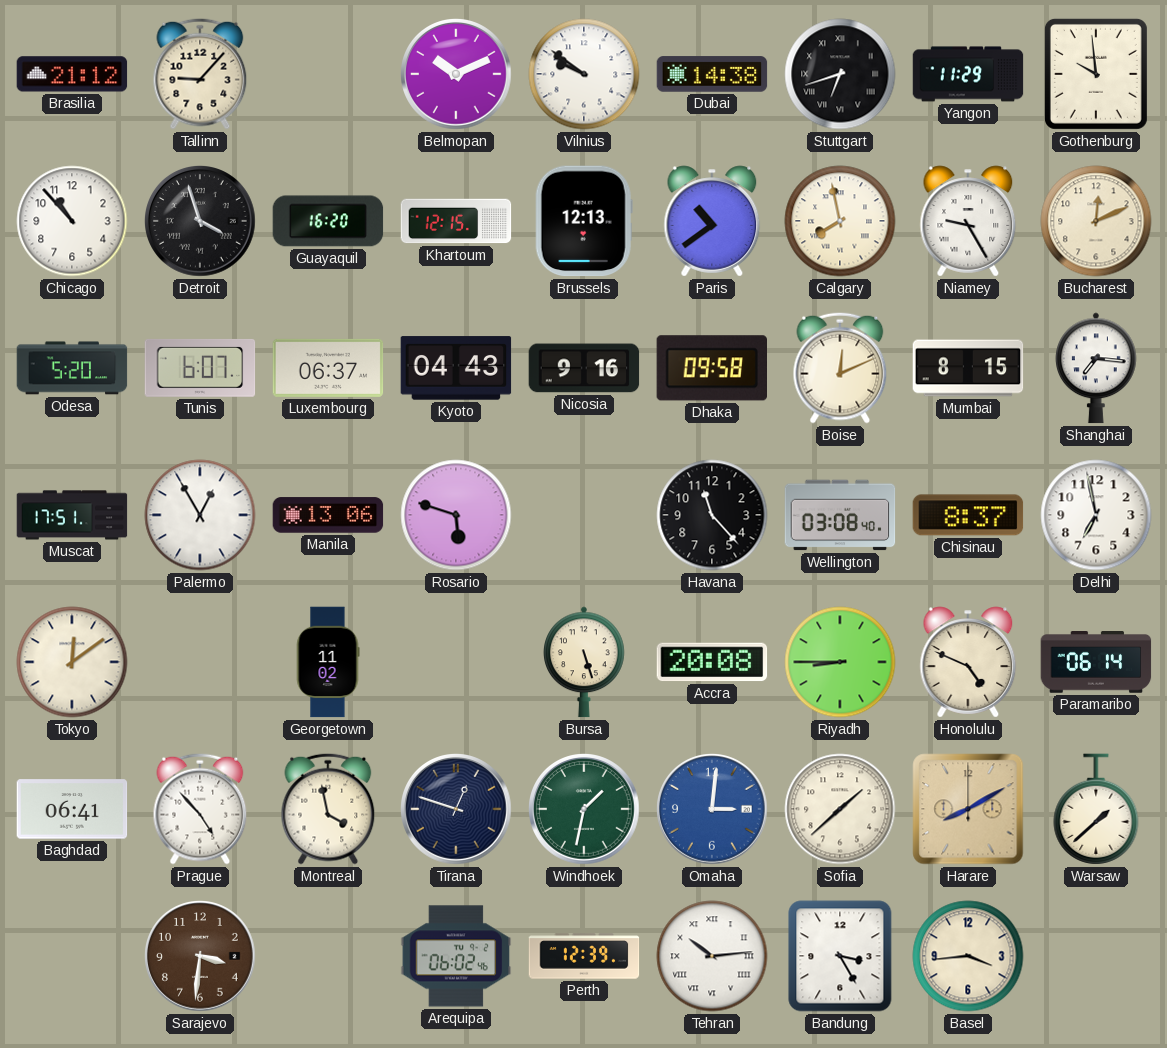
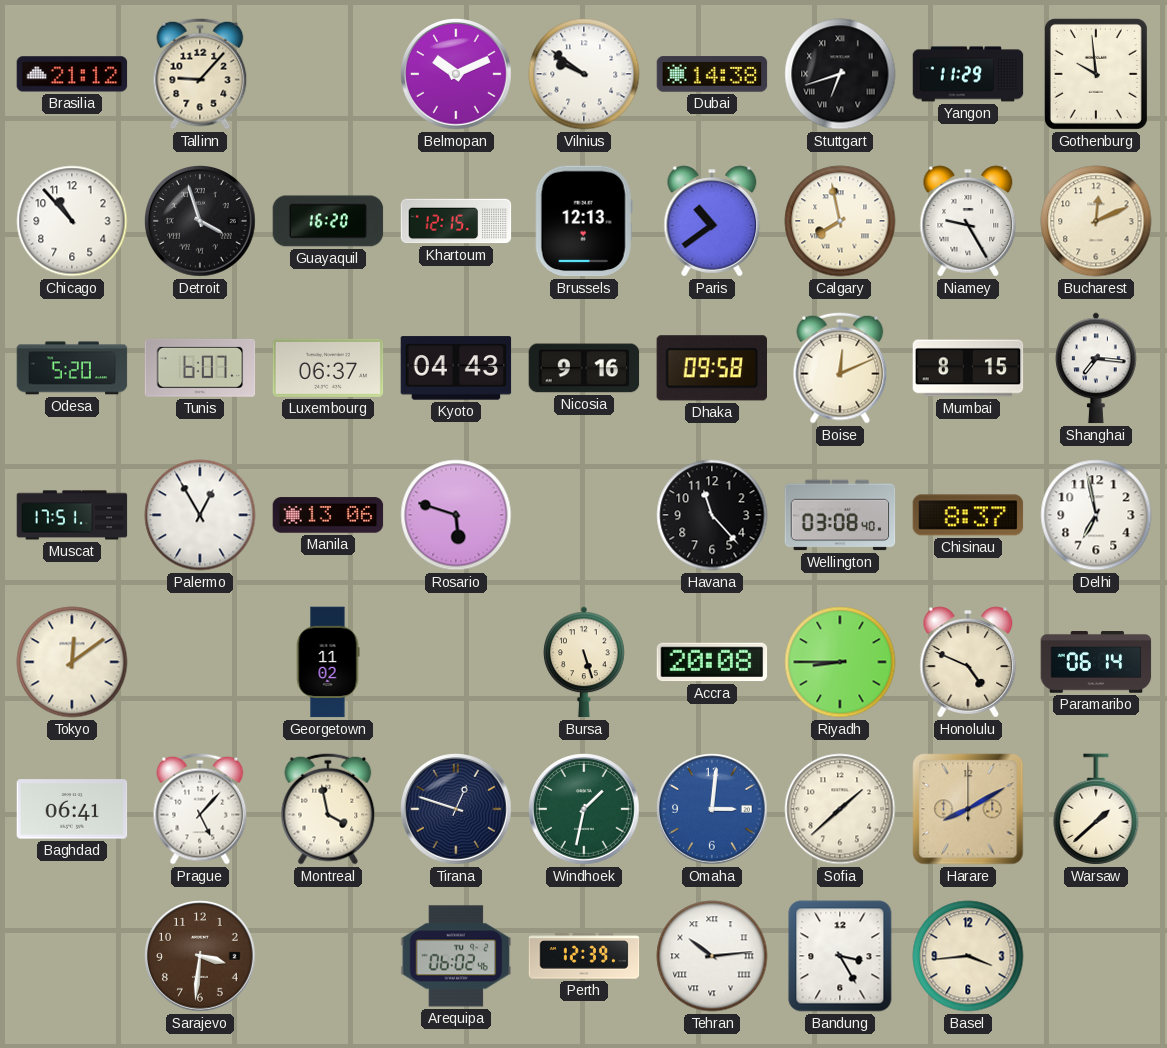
Prague: 4:53 -> 5:07 (200, 809)
